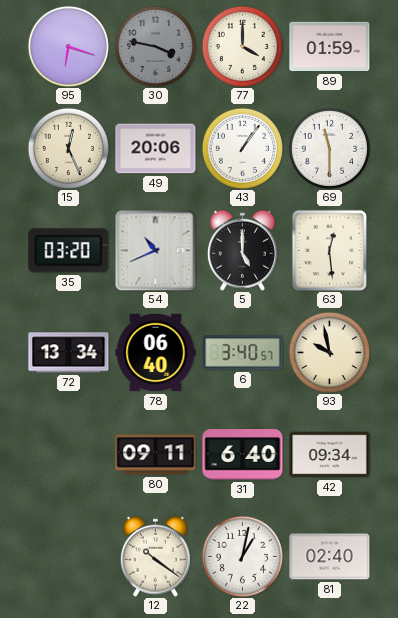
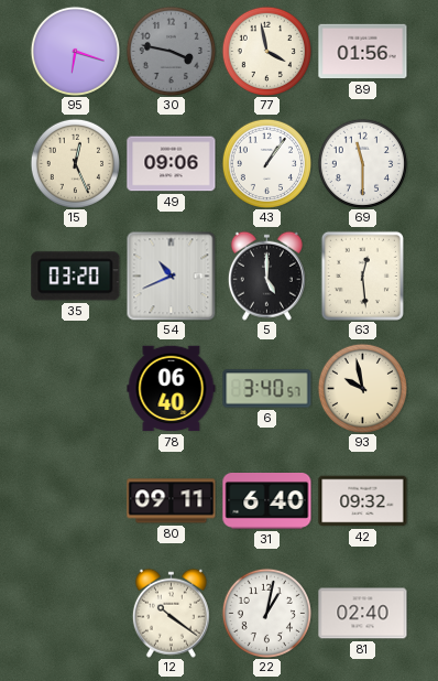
77: 4:00 -> 3:58 (266, 51)
89: 01:59 -> 01:56 (363, 52)
49: 20:06 -> 09:06 (172, 164)
72: 13:34 -> none (69, 353)
42: 09:34 -> 09:32 (363, 501)
